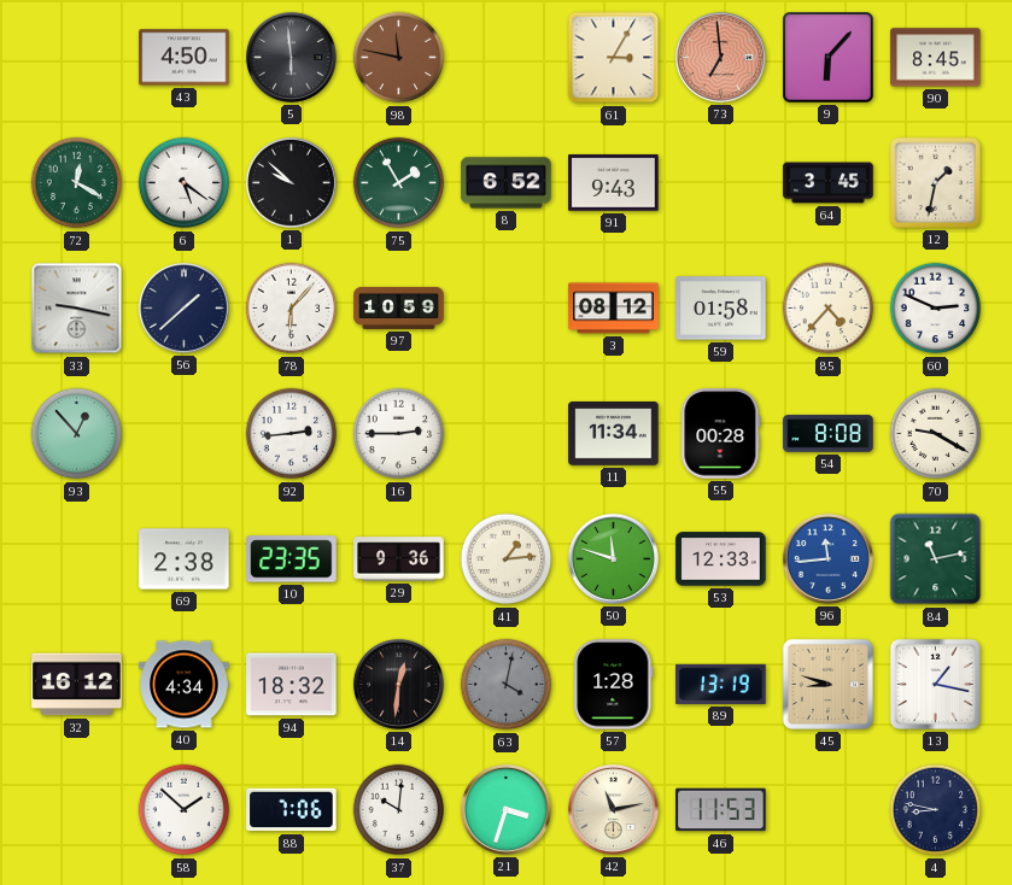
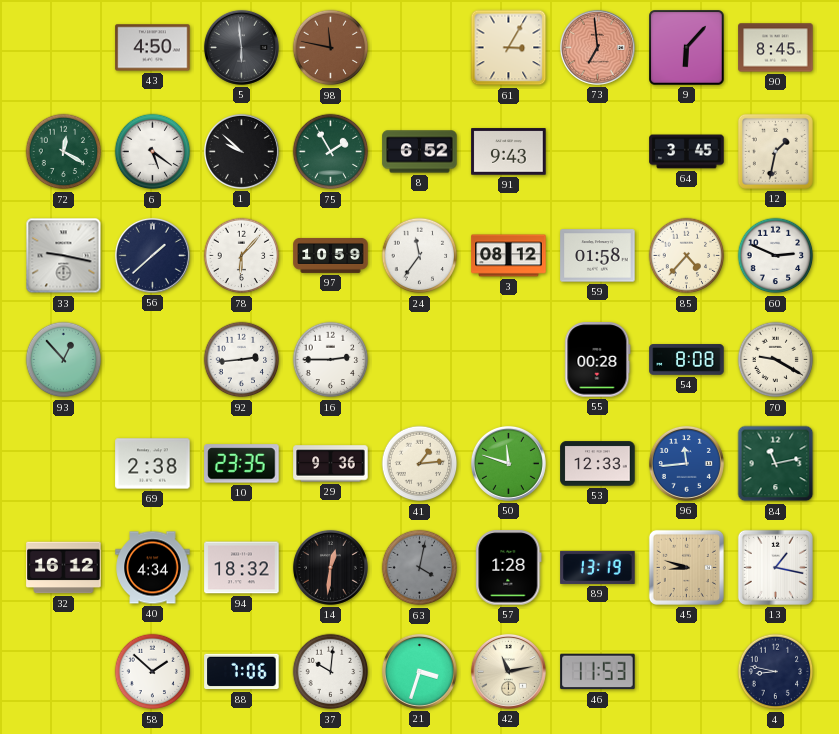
24: none -> 11:36 (420, 256)
11: 11:34 -> none (614, 434)
